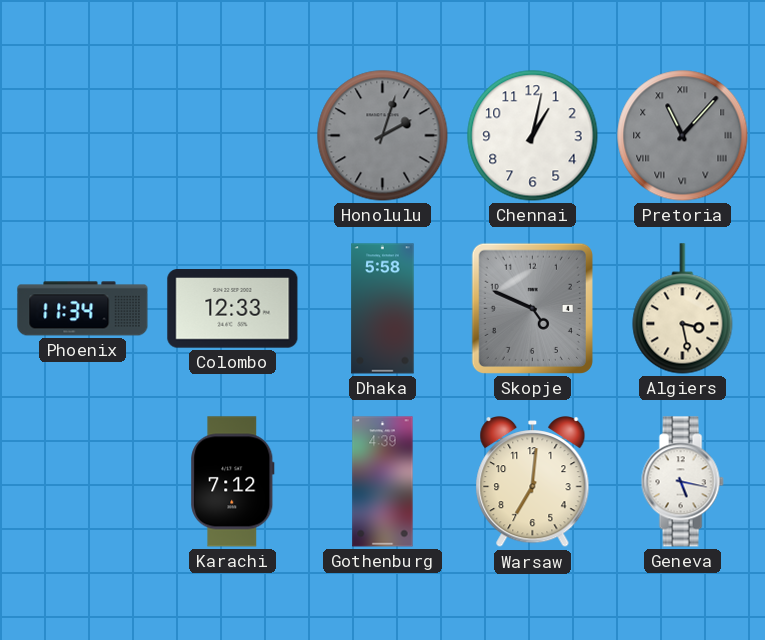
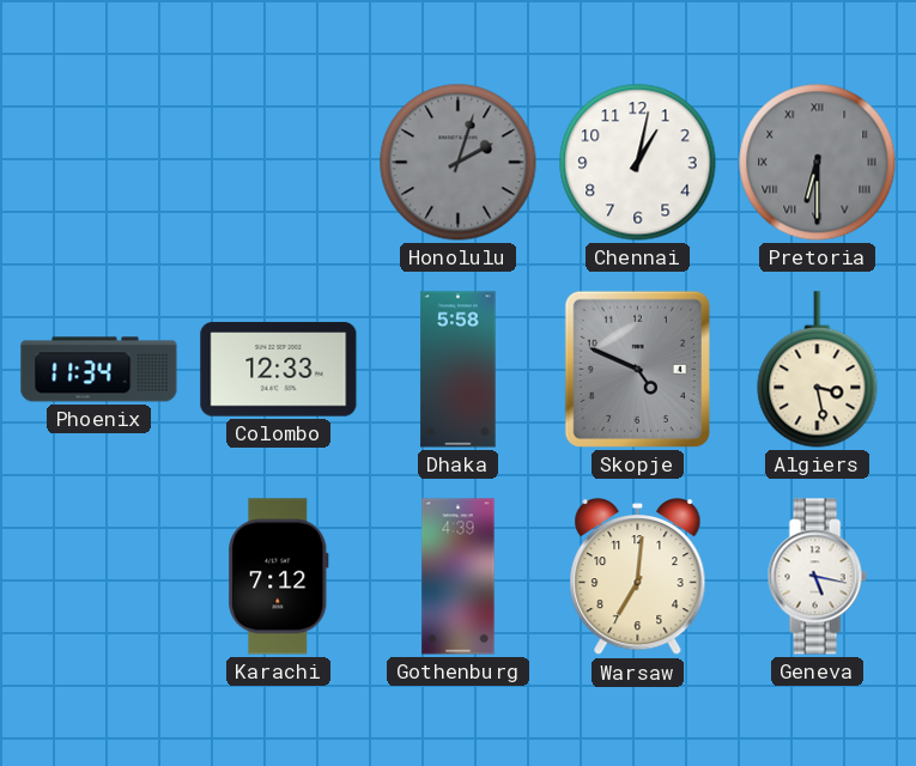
Pretoria: 11:07 -> 6:30 (818, 163)
